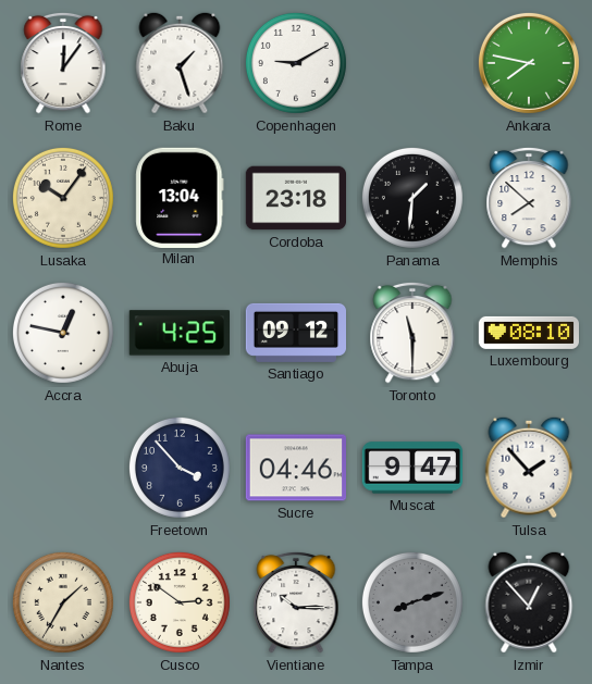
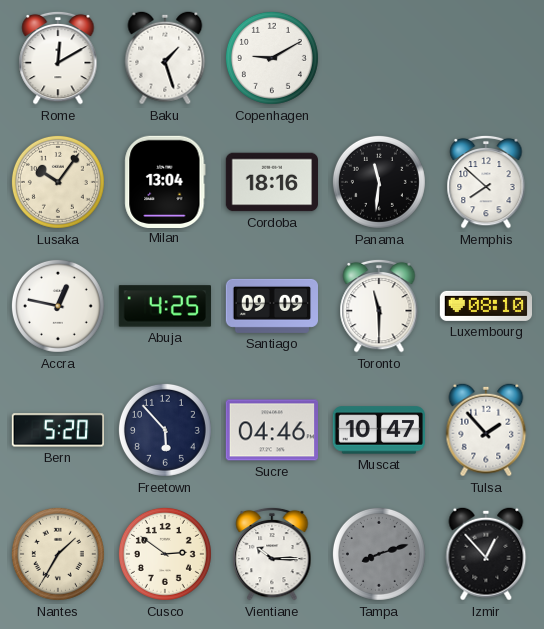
Rome: 12:06 -> 12:10 (58, 58)
Ankara: 7:47 -> none (529, 63)
Cordoba: 23:18 -> 18:16 (271, 182)
Panama: 1:31 -> 11:31 (379, 182)
Santiago: 09:12 -> 09:09 (271, 306)
Bern: none -> 5:20 (57, 430)
Freetown: 3:53 -> 5:53 (165, 430)
Muscat: 9:47 -> 10:47 (378, 430)
